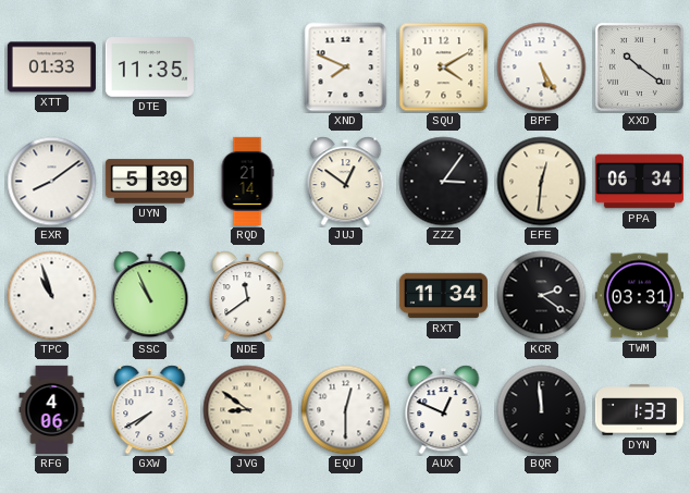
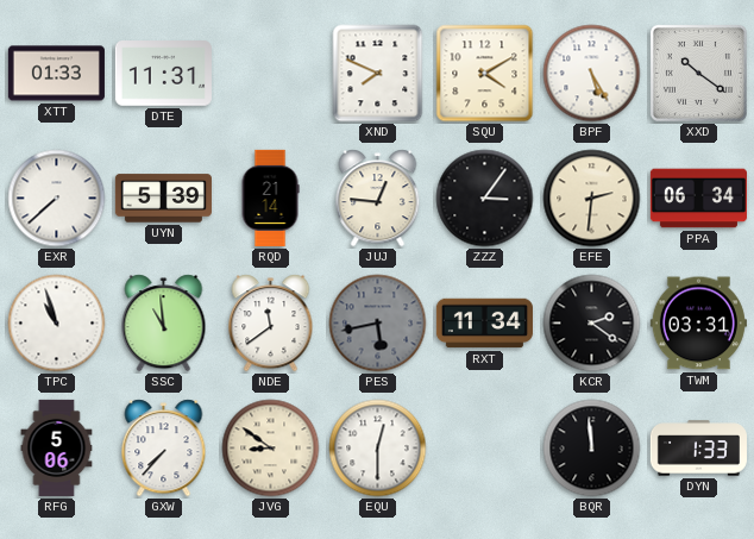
DTE: 11:35 -> 11:31 (163, 74)
EXR: 8:09 -> 7:38 (57, 199)
JUJ: 12:51 -> 12:46 (378, 199)
EFE: 12:31 -> 2:31 (592, 199)
SSC: 10:56 -> 10:59 (164, 324)
PES: none -> 5:43 (378, 324)
RFG: 4:06 -> 5:06 (57, 447)
GXW: 7:40 -> 7:37 (164, 449)
AUX: 12:49 -> none (444, 410)
